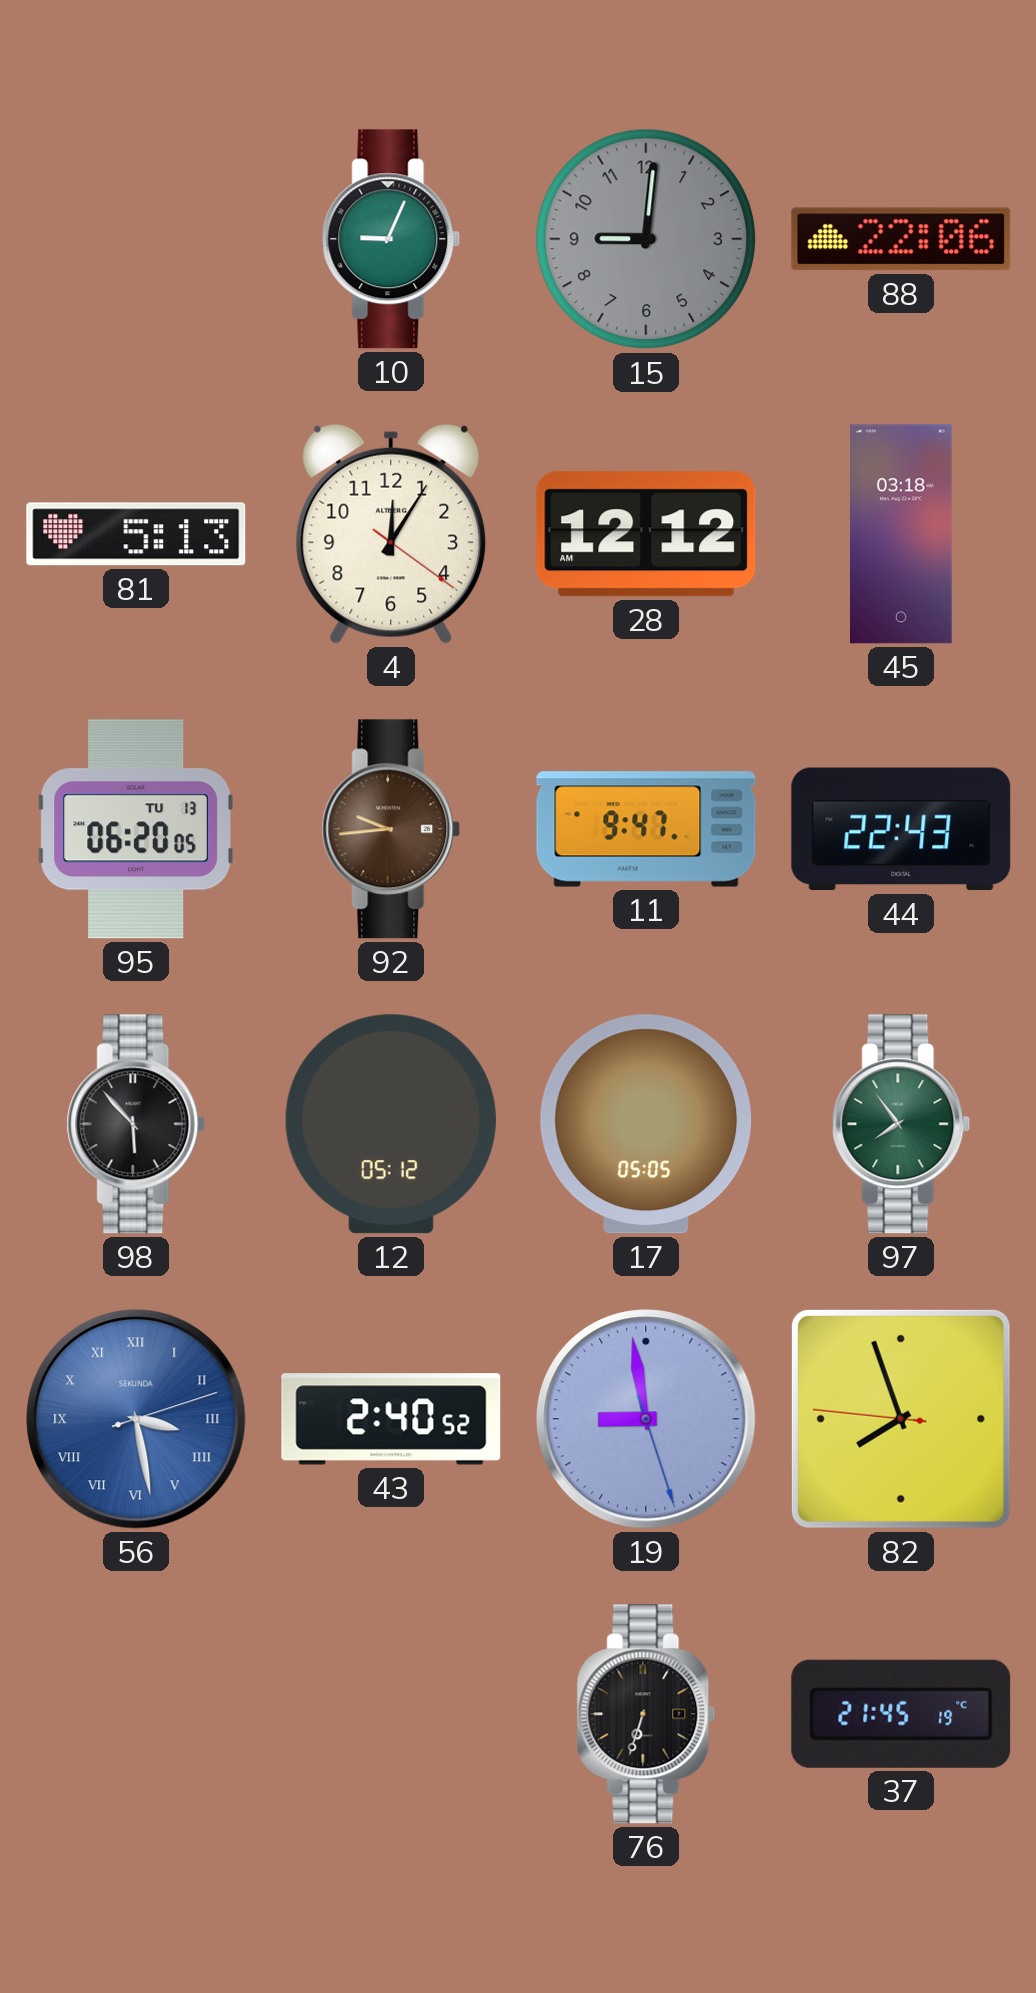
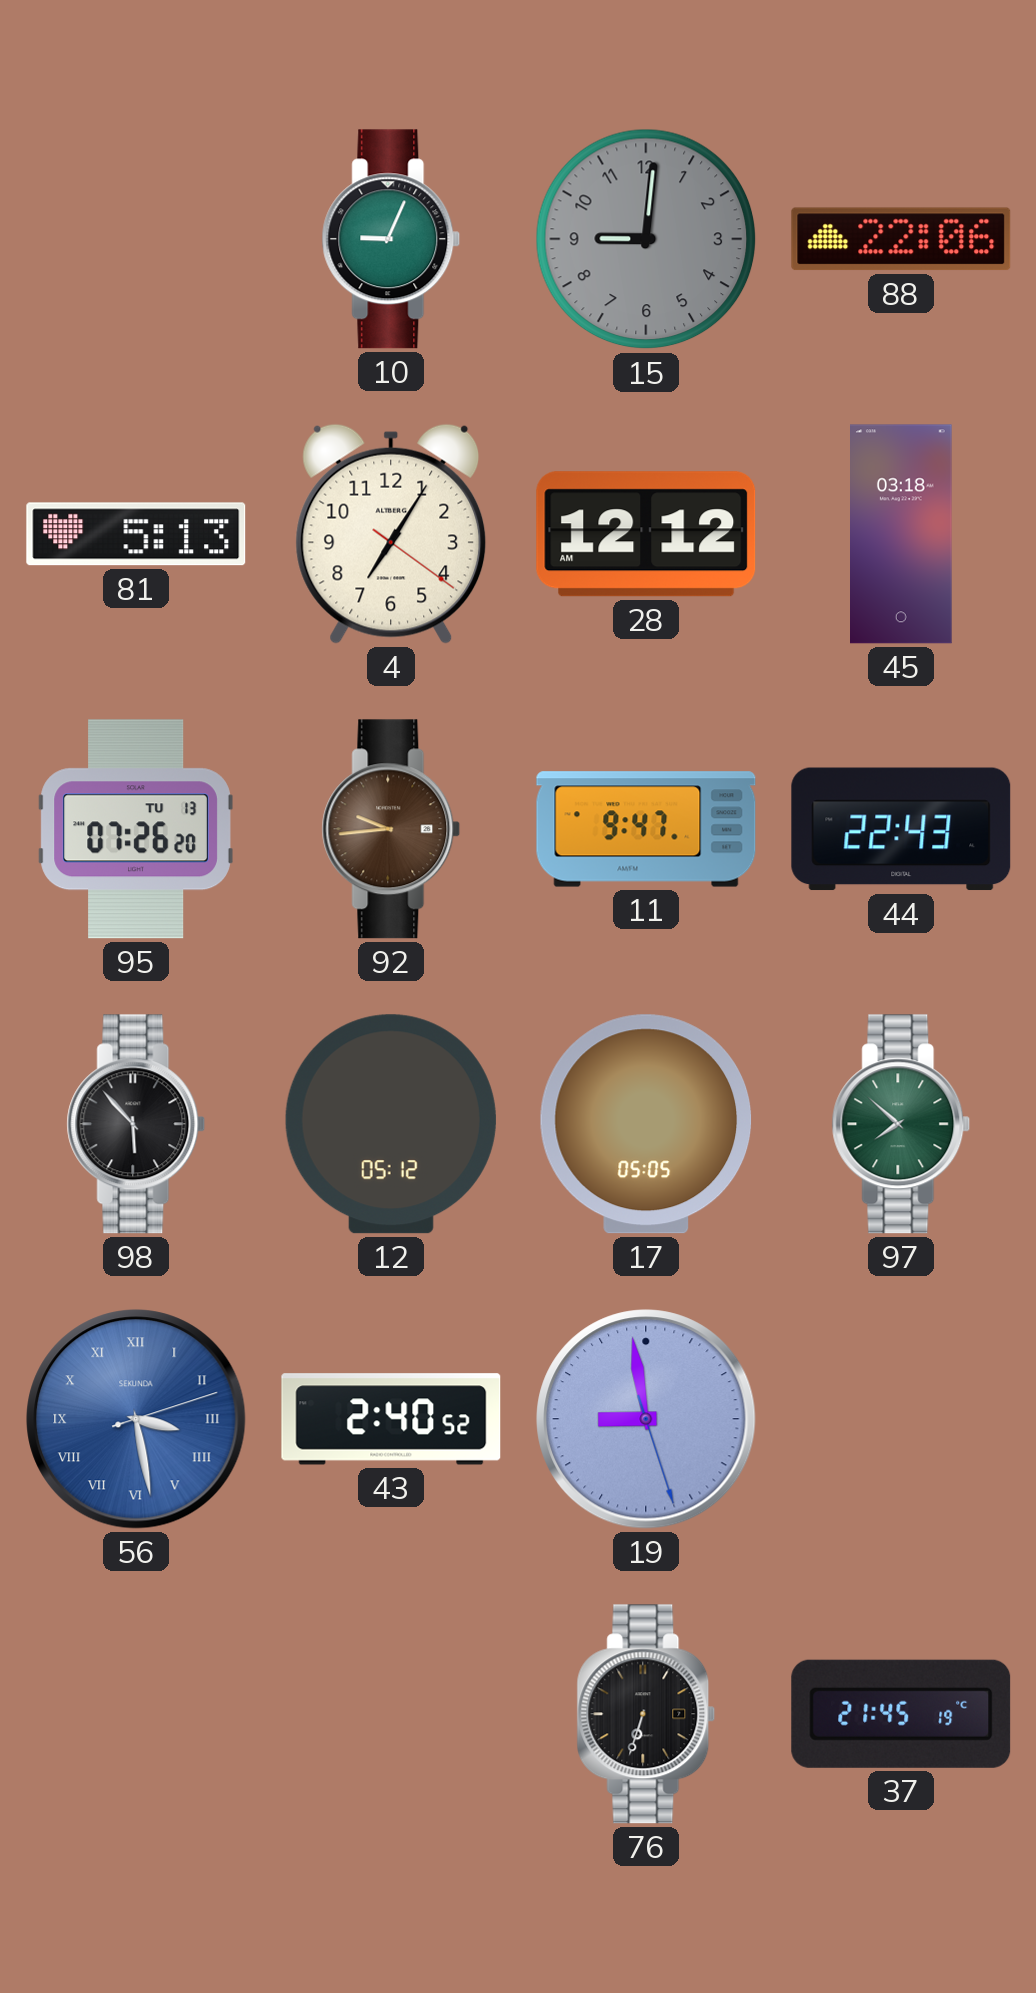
4: 12:05 -> 7:05 (391, 534)
95: 06:20 -> 07:26 (136, 829)
97: 7:54 -> 7:52 (901, 1124)
82: 7:56 -> none (901, 1419)
